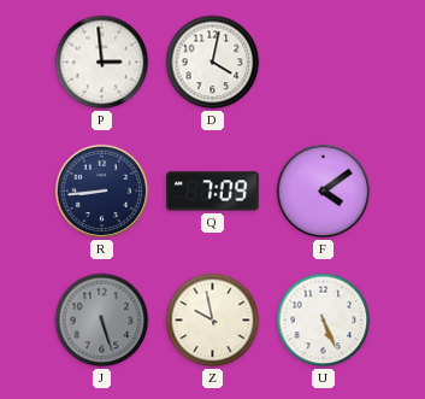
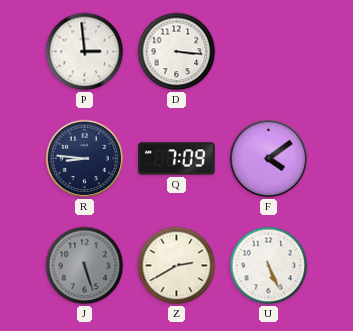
D: 4:02 -> 3:16 (177, 52)
R: 8:44 -> 8:46 (85, 159)
Z: 9:58 -> 2:40 (177, 266)
